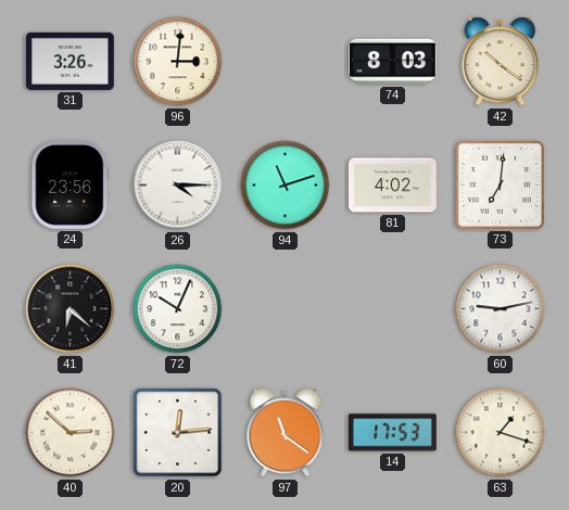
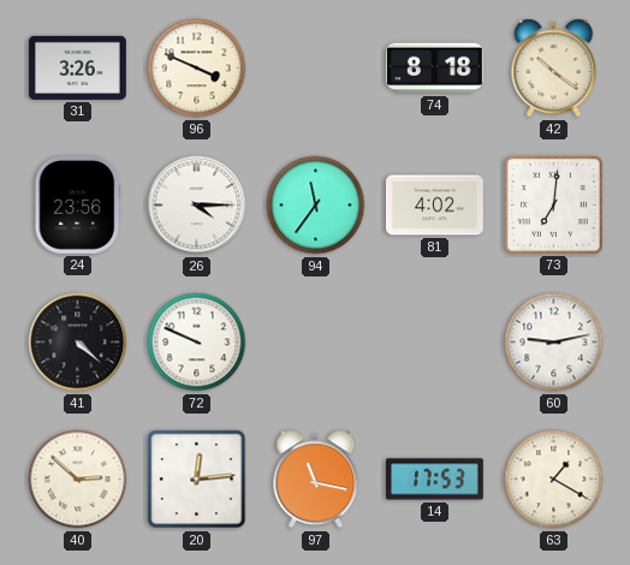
96: 3:01 -> 3:49 (197, 69)
74: 8:03 -> 8:18 (434, 69)
94: 11:12 -> 11:36 (316, 206)
41: 6:22 -> 4:22 (78, 343)
72: 10:04 -> 9:49 (197, 343)
97: 11:21 -> 11:17 (316, 480)
63: 1:18 -> 1:20 (554, 480)
